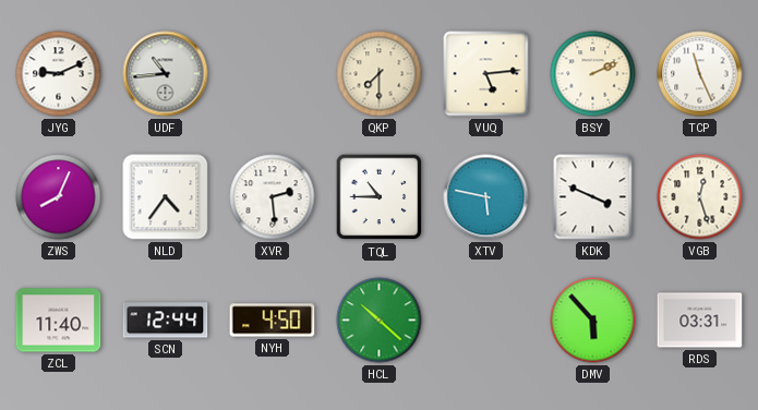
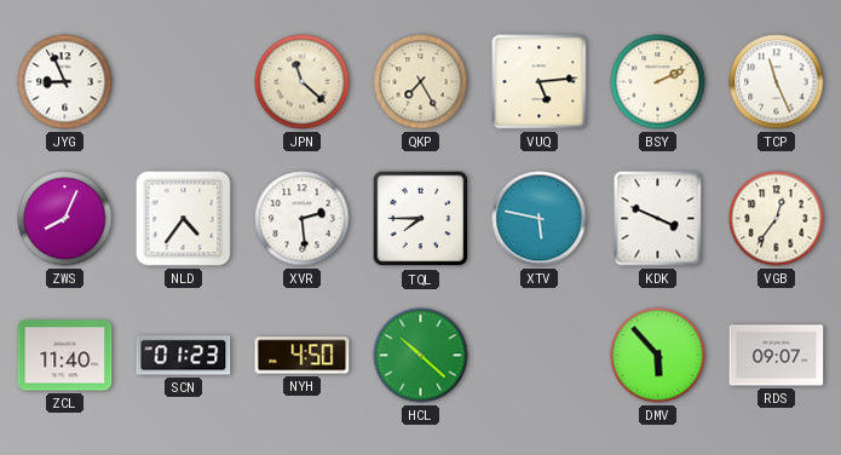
JYG: 9:11 -> 8:56 (65, 82)
UDF: 10:44 -> none (166, 74)
JPN: none -> 11:22 (303, 82)
QKP: 7:30 -> 7:25 (421, 82)
TQL: 10:45 -> 7:45 (421, 219)
VGB: 12:27 -> 12:36 (777, 219)
SCN: 12:44 -> 01:23 (184, 356)
RDS: 03:31 -> 09:07 (777, 356)
